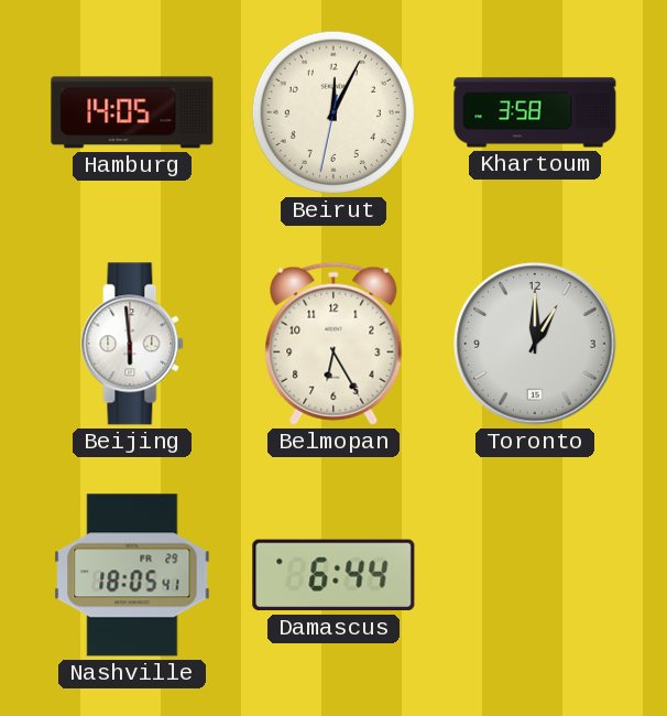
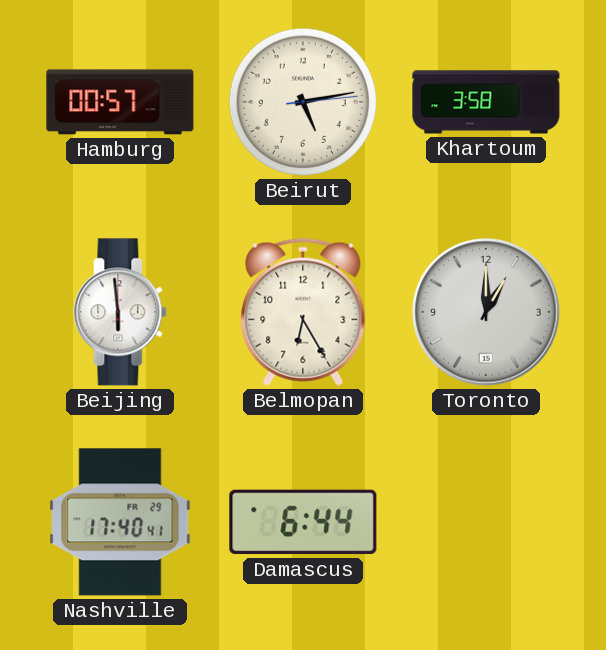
Hamburg: 14:05 -> 00:57 (120, 102)
Beirut: 12:04 -> 5:13 (303, 102)
Nashville: 18:05 -> 17:40 (120, 522)
